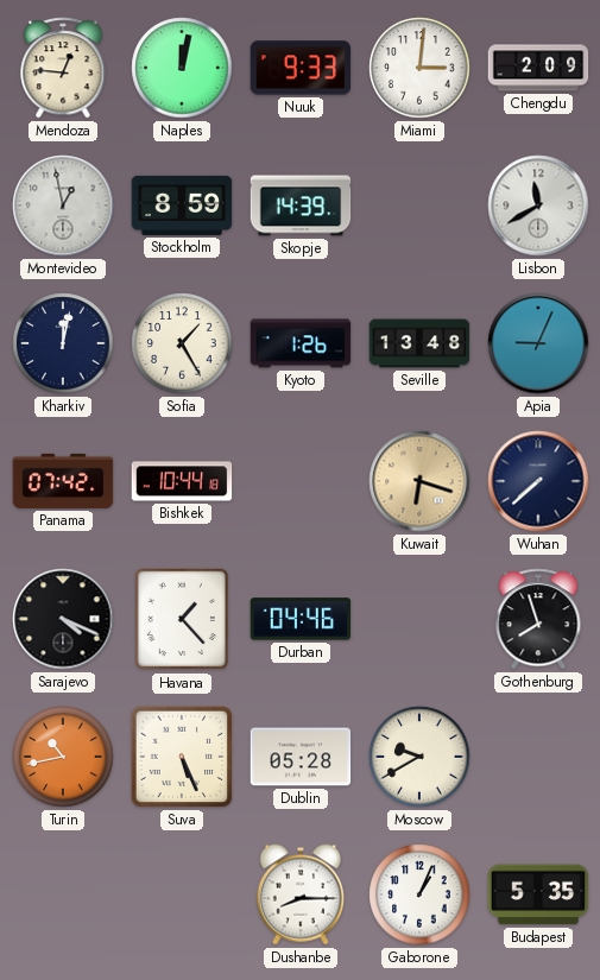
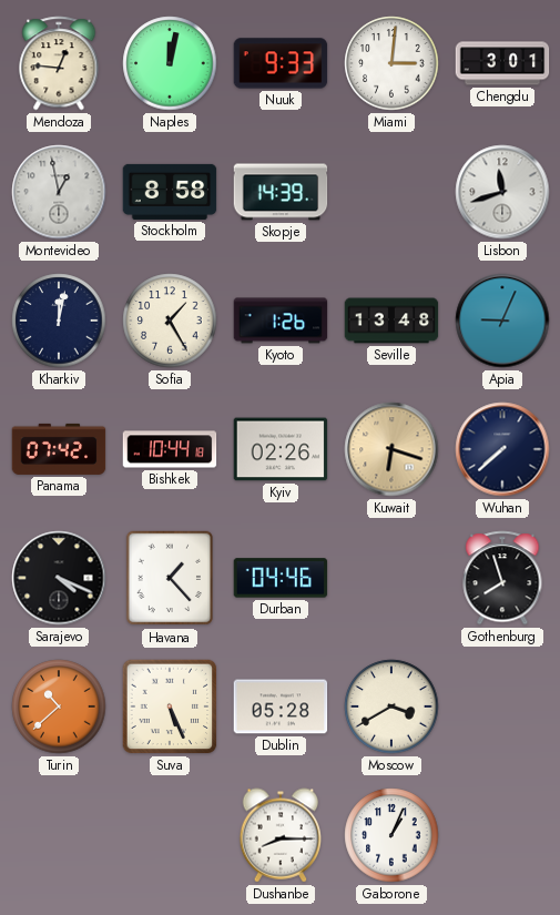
Chengdu: 2:09 -> 3:01 (502, 63)
Stockholm: 8:59 -> 8:58 (170, 192)
Lisbon: 11:40 -> 11:42 (502, 192)
Kyiv: none -> 02:26 (281, 449)
Turin: 10:43 -> 10:38 (59, 706)
Moscow: 9:40 -> 3:40 (391, 706)
Budapest: 5:35 -> none (538, 894)
